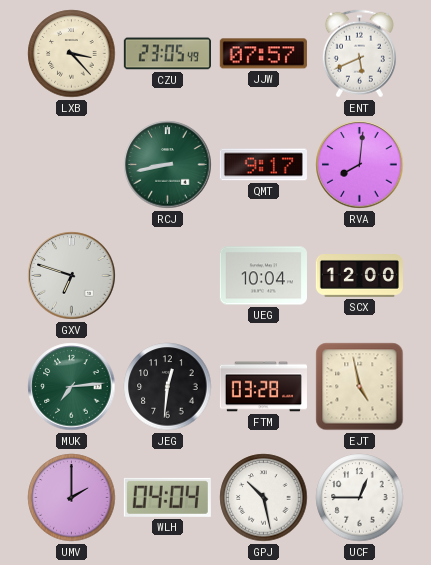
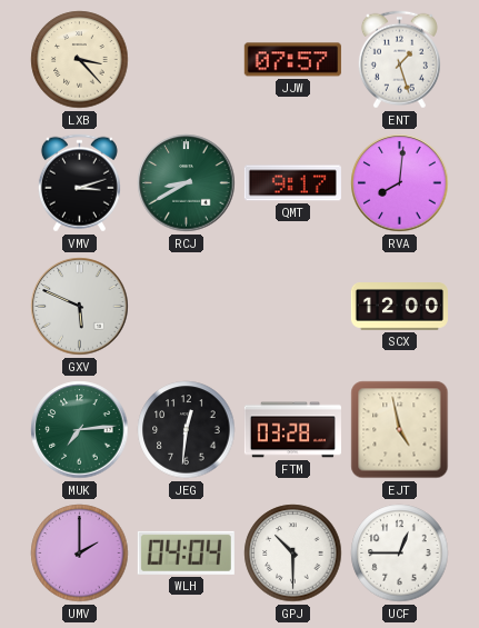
CZU: 23:05 -> none (167, 54)
ENT: 5:41 -> 1:27 (399, 60)
VMV: none -> 3:12 (79, 183)
RCJ: 8:43 -> 8:40 (187, 183)
GXV: 6:48 -> 5:49 (80, 307)
UEG: 10:04 -> none (263, 276)
GPJ: 10:28 -> 10:30 (293, 554)
